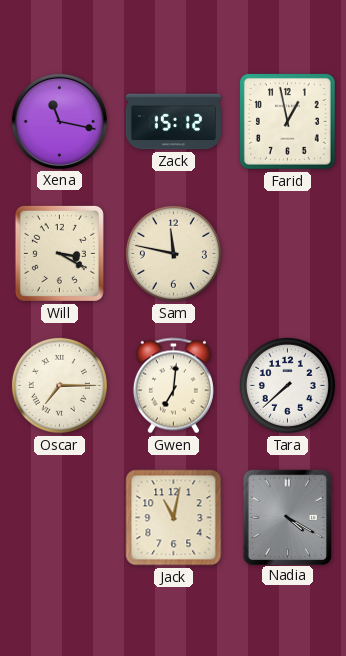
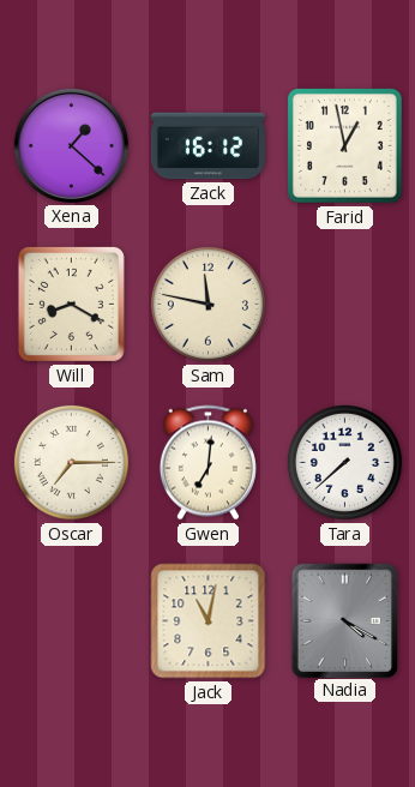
Xena: 11:17 -> 1:22 (71, 145)
Zack: 15:12 -> 16:12 (207, 146)
Will: 3:20 -> 8:20 (71, 304)
